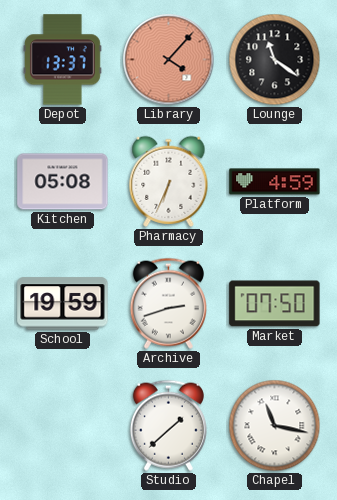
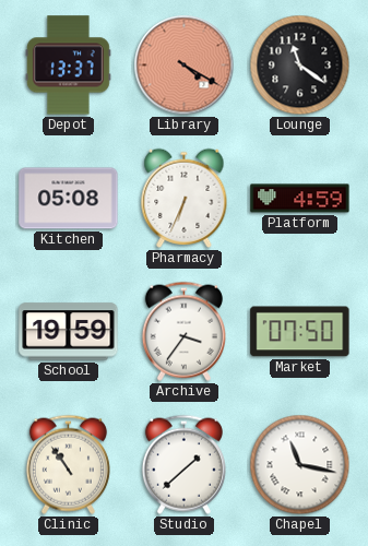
Library: 4:07 -> 4:20 (185, 66)
Archive: 2:42 -> 3:36 (183, 331)
Clinic: none -> 10:54 (68, 464)
